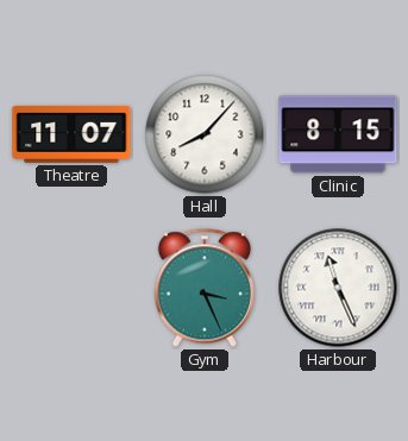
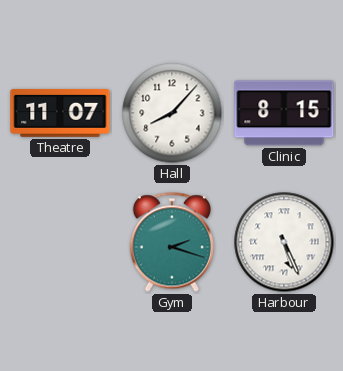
Gym: 3:26 -> 2:18 (172, 242)
Harbour: 11:26 -> 5:26 (284, 242)
